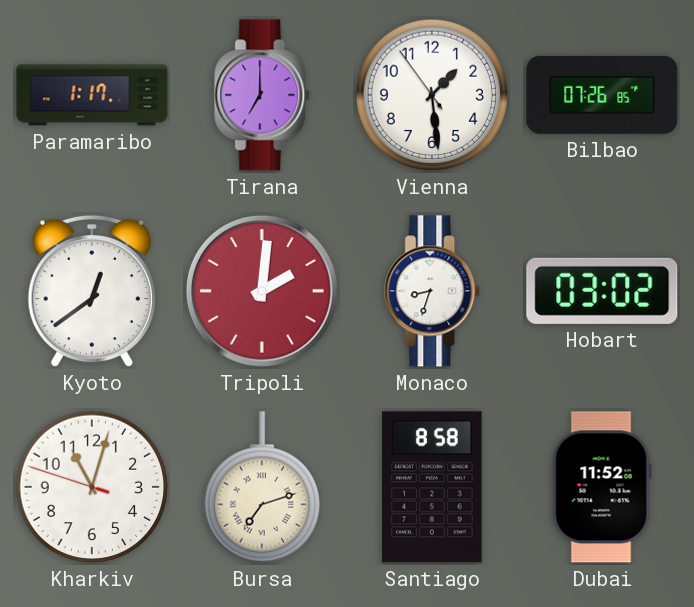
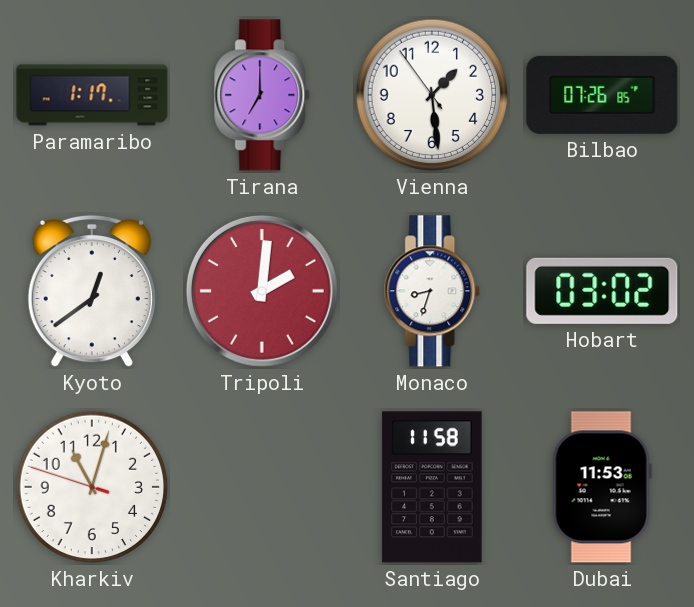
Bursa: 7:12 -> none (261, 487)
Santiago: 8:58 -> 11:58 (432, 487)
Dubai: 11:52 -> 11:53 (602, 487)
